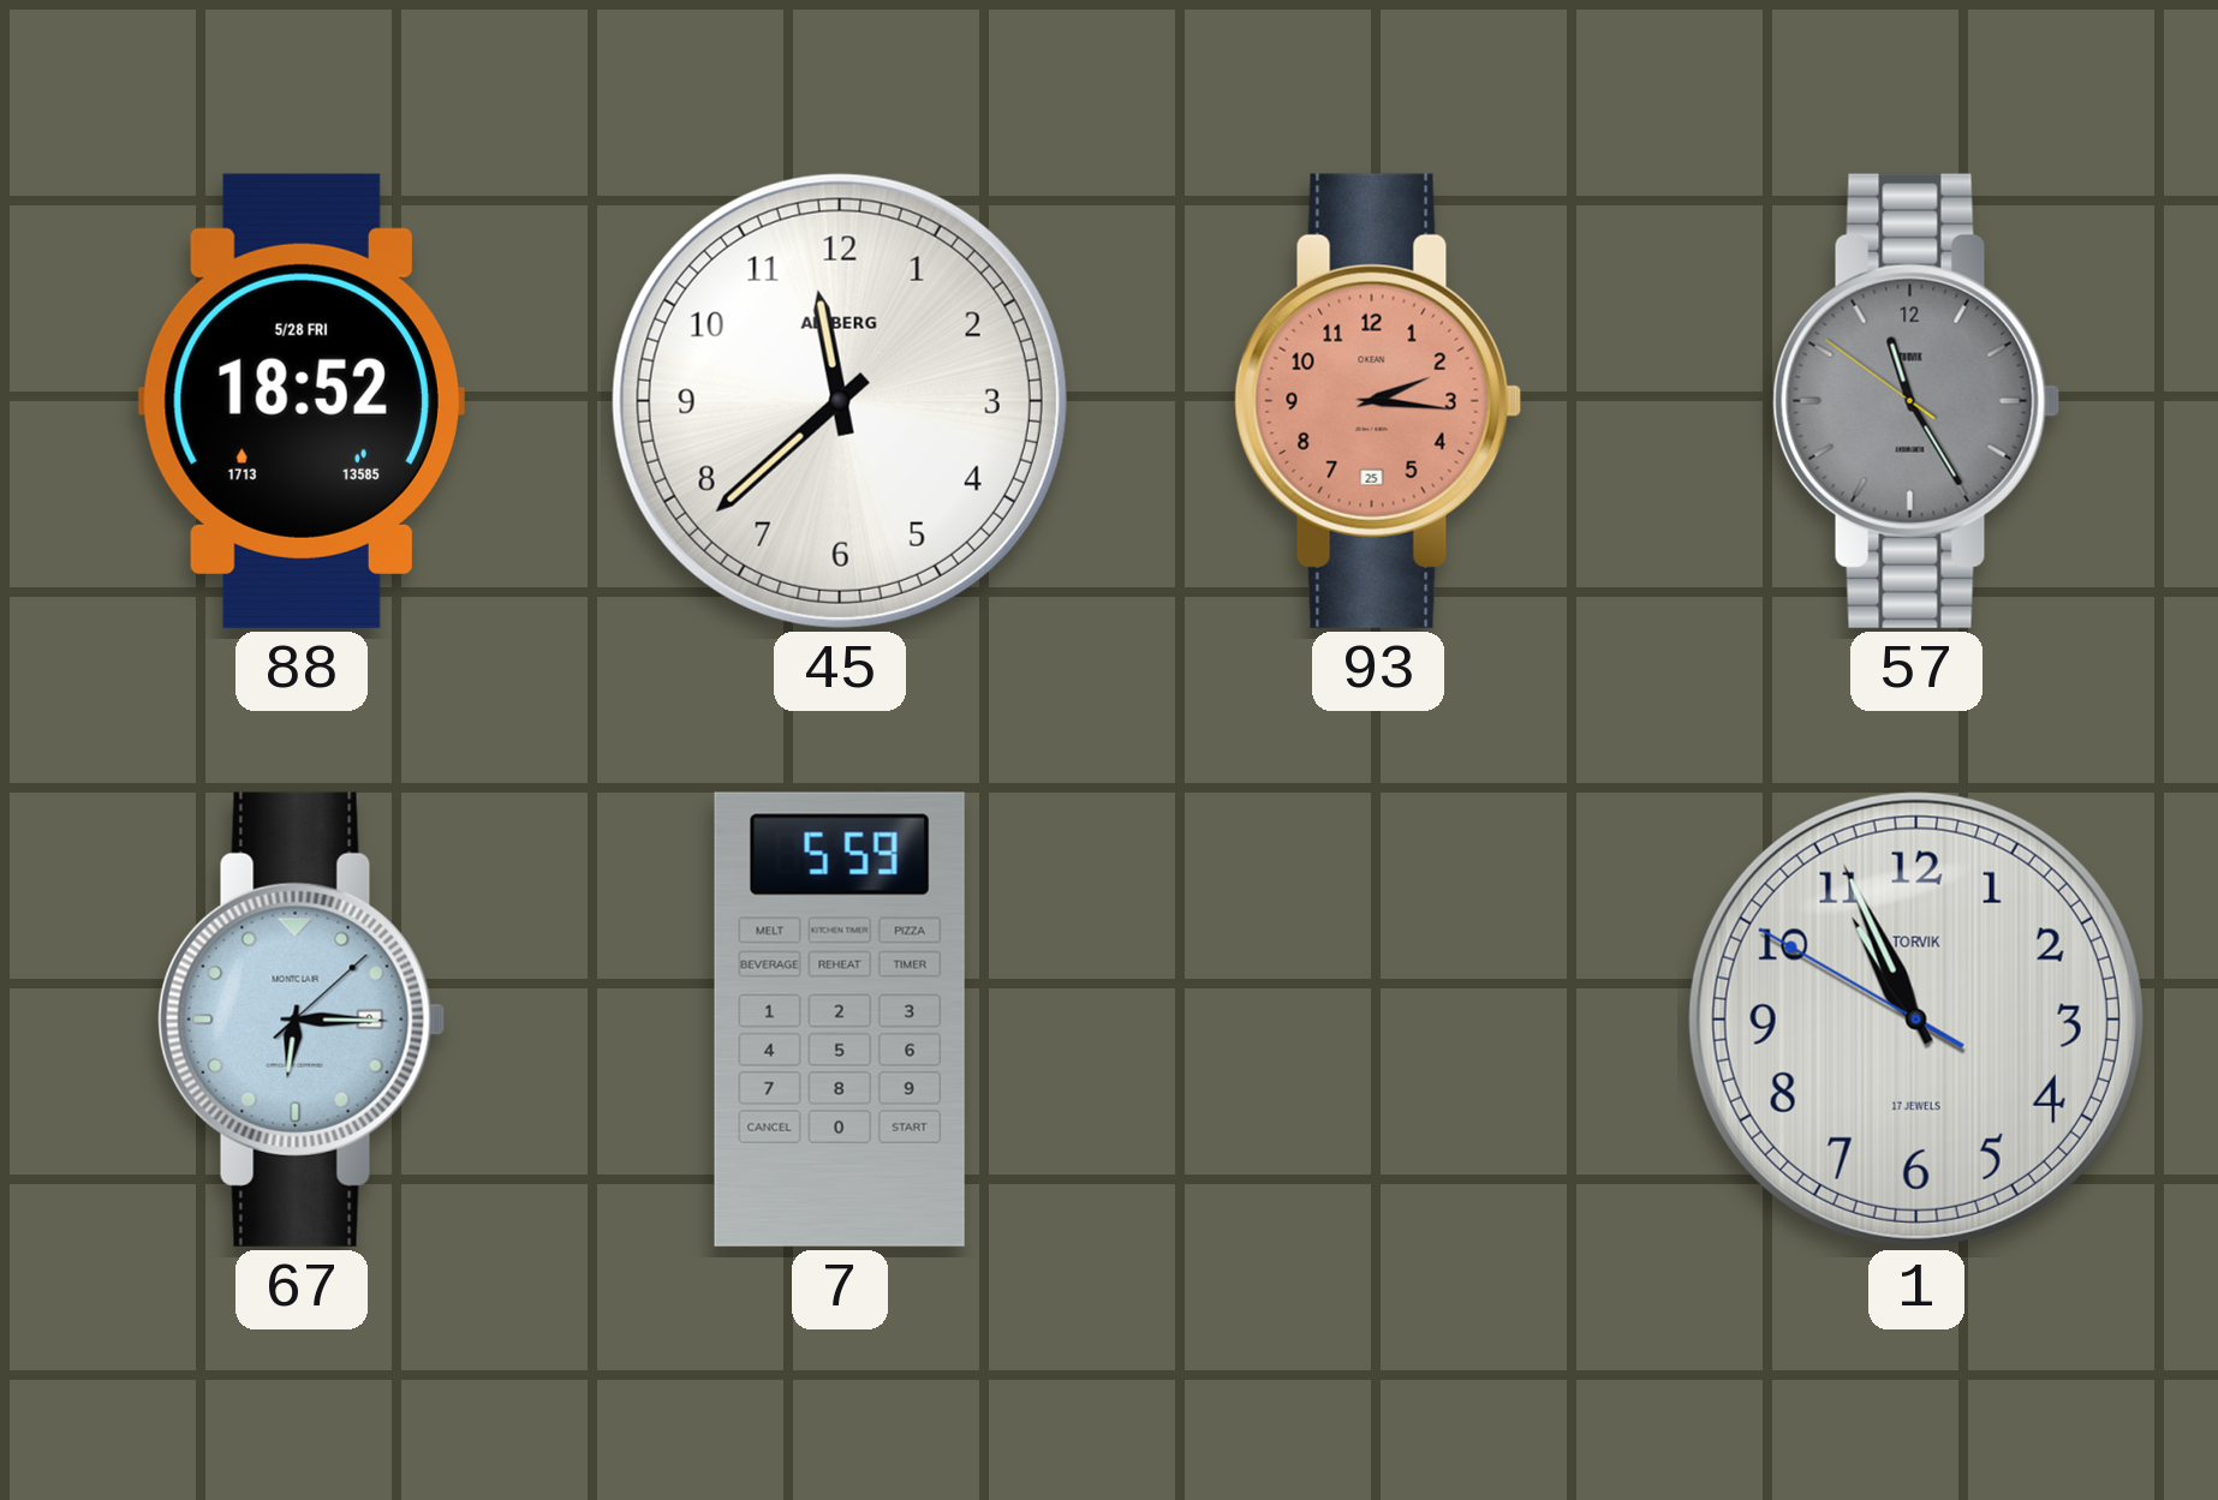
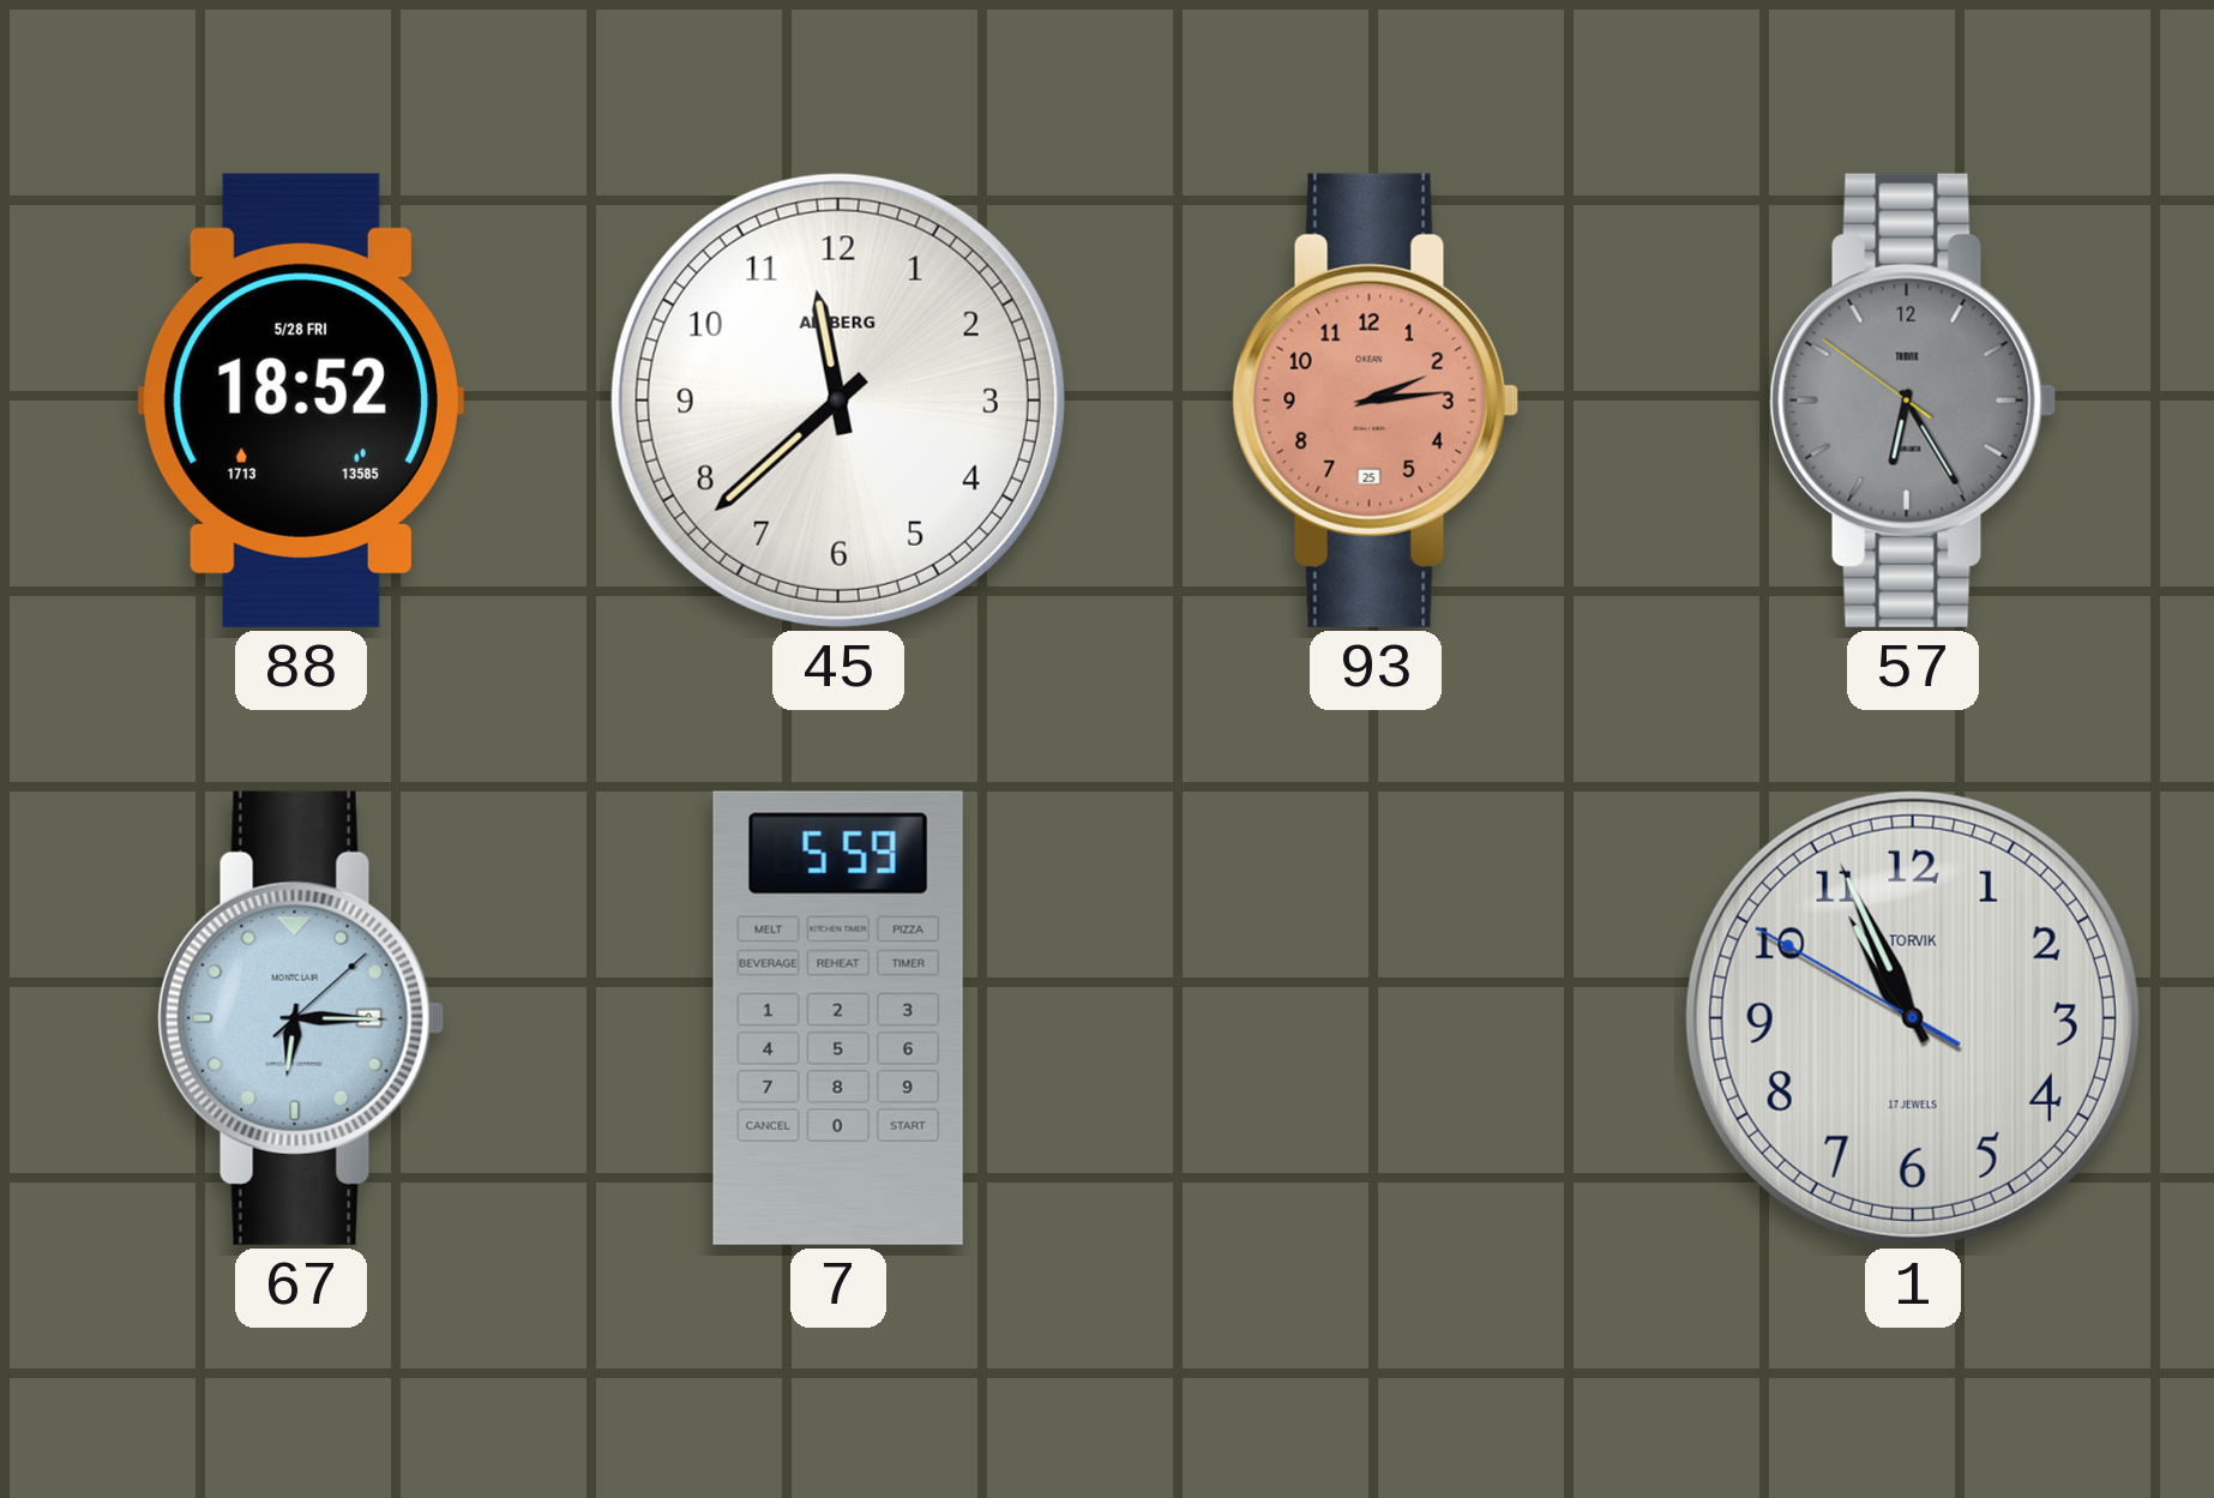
93: 2:16 -> 2:14 (1376, 401)
57: 11:24 -> 6:24 (1913, 401)
